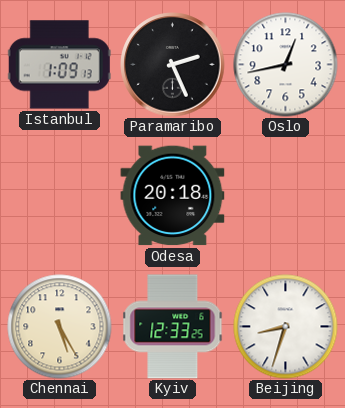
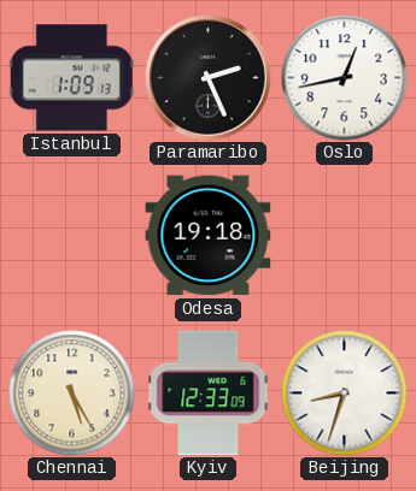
Odesa: 20:18 -> 19:18 (209, 236)
Kyiv: 12:33:25 -> 12:33:09 (209, 394)
